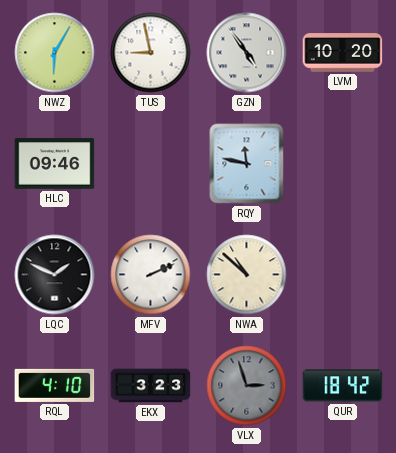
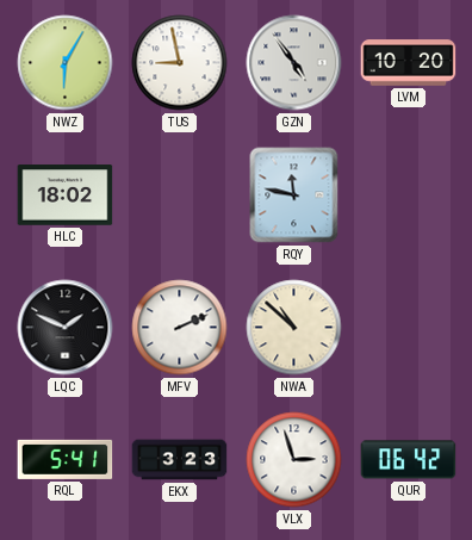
HLC: 09:46 -> 18:02 (66, 195)
RQL: 4:10 -> 5:41 (66, 459)
VLX dial: grey -> white (294, 460)
QUR: 18:42 -> 06:42 (409, 460)
